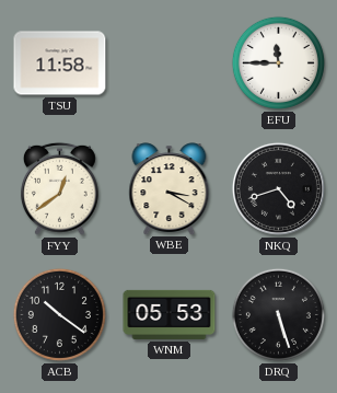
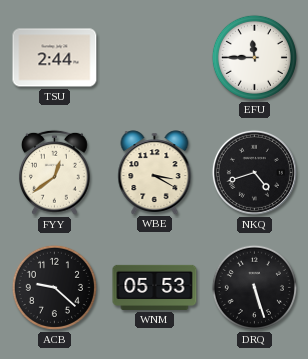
TSU: 11:58 -> 2:44 (55, 58)
ACB: 10:21 -> 9:22 (54, 287)
